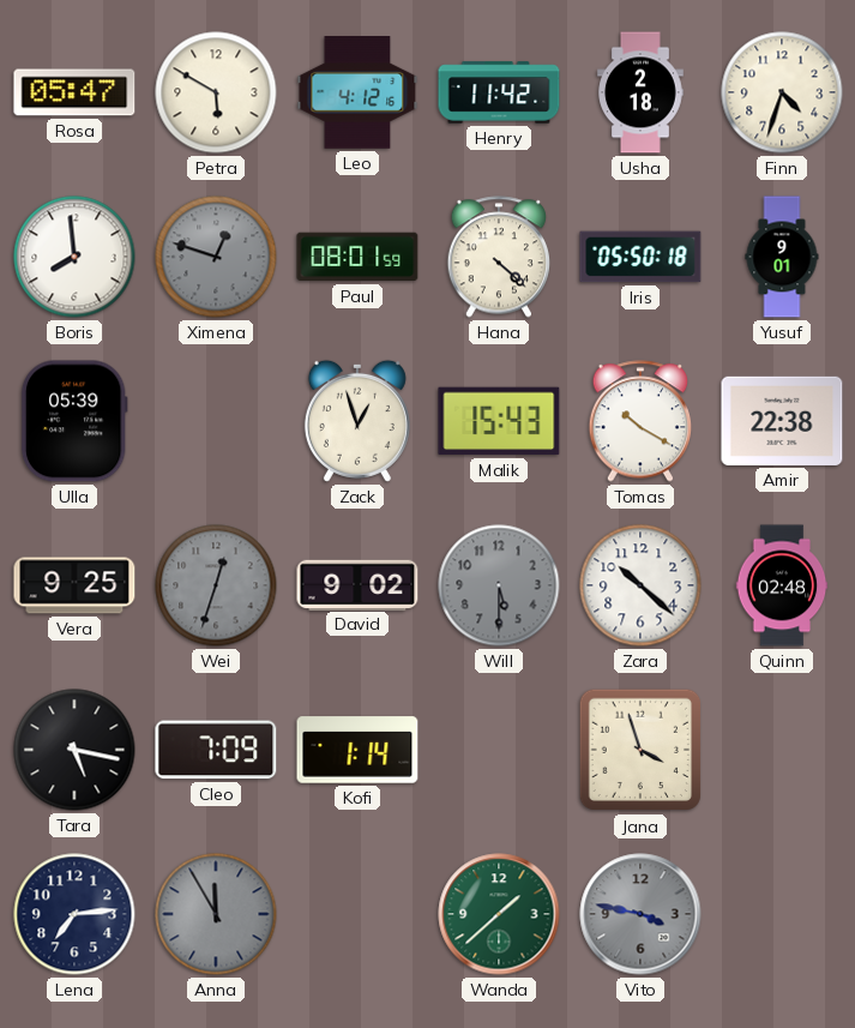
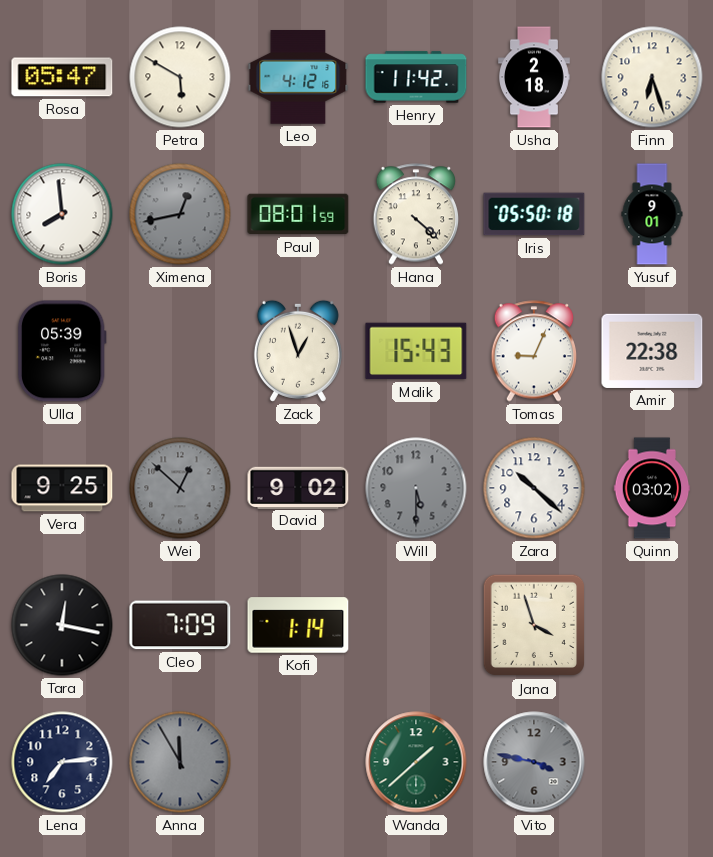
Finn: 4:33 -> 6:27 (652, 77)
Ximena: 12:48 -> 12:43 (180, 214)
Tomas: 10:20 -> 9:04 (534, 351)
Wei: 12:33 -> 12:52 (180, 488)
Quinn: 02:48 -> 03:02 (652, 488)
Tara: 5:17 -> 12:17 (62, 625)
